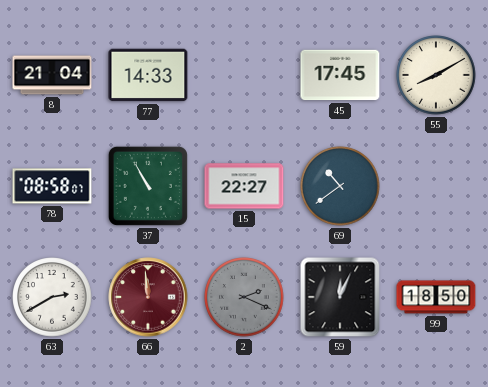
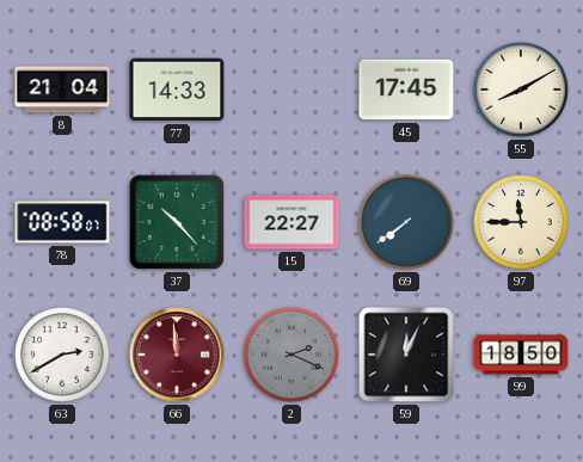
37: 10:55 -> 10:23 (177, 222)
69: 10:39 -> 7:39 (406, 222)
97: none -> 11:45 (521, 222)
